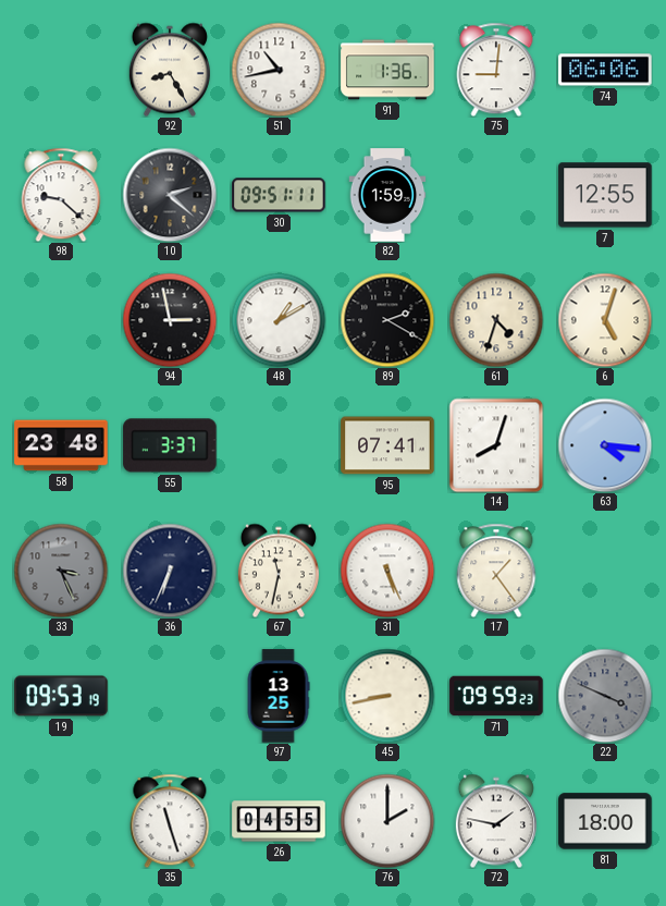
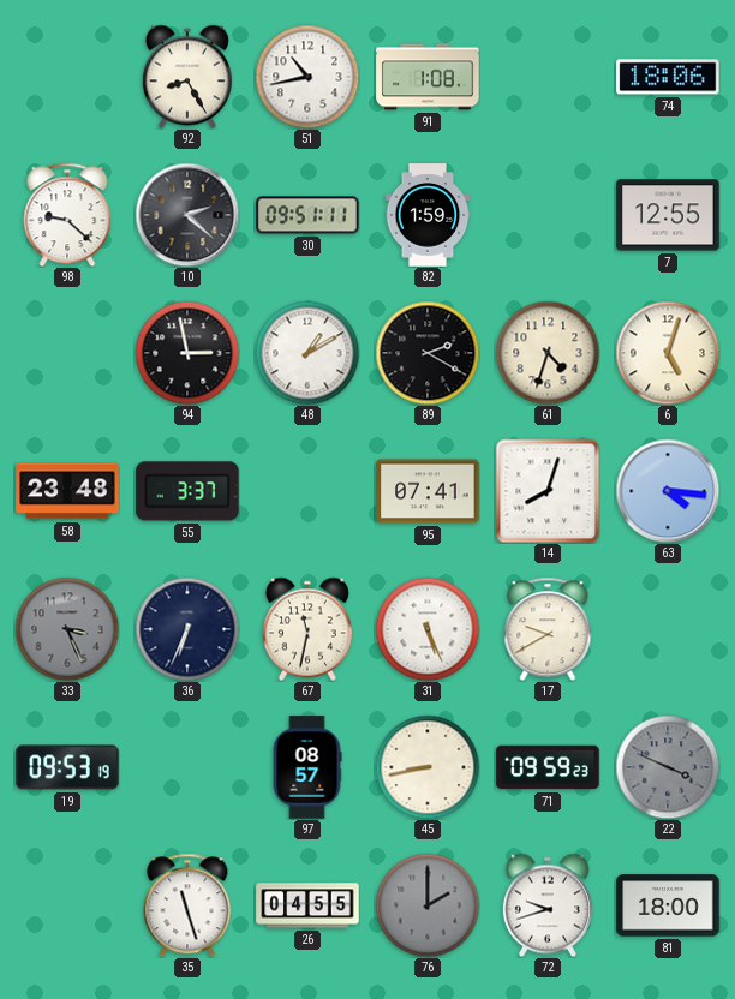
91: 1:36 -> 1:08 (428, 77)
75: 9:01 -> none (496, 70)
74: 06:06 -> 18:06 (668, 77)
17: 1:24 -> 9:40 (548, 629)
97: 13:25 -> 08:57 (307, 767)
76 dial: white -> grey (428, 905)
72: 1:47 -> 9:42 (548, 905)
